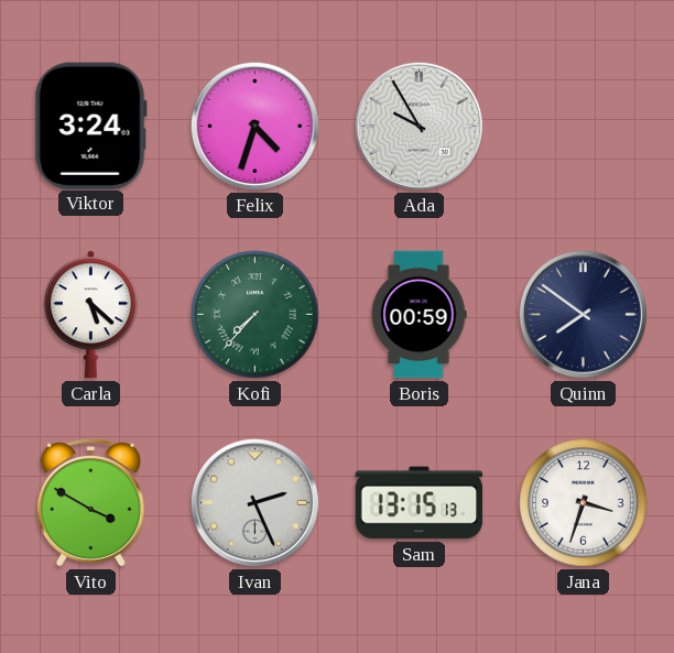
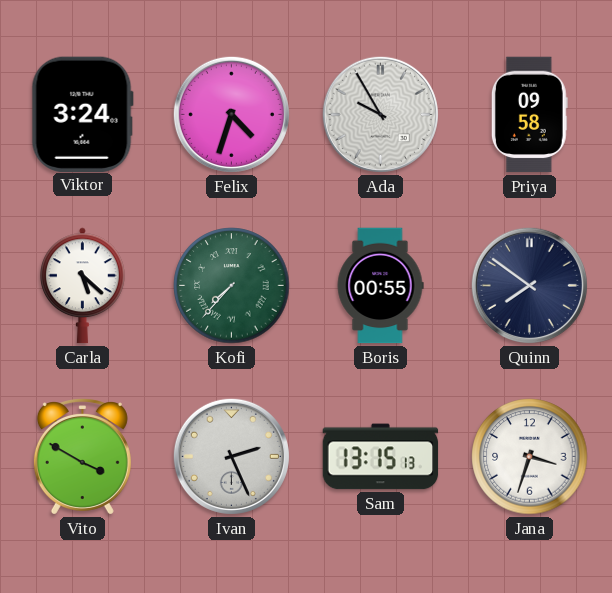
Priya: none -> 09:58 (529, 115)
Boris: 00:59 -> 00:55 (380, 286)
